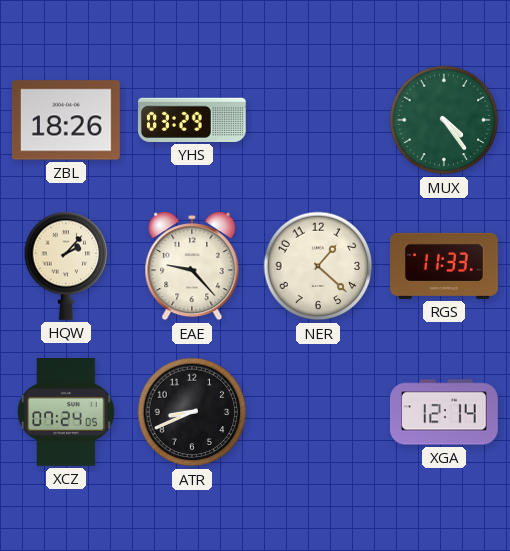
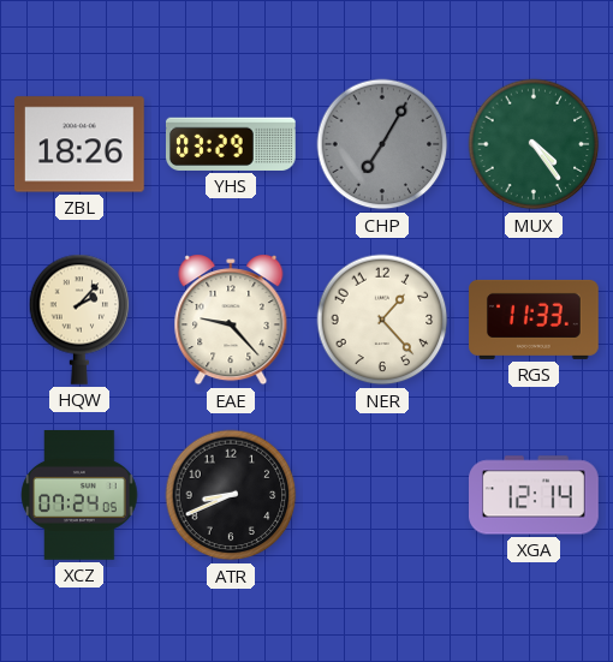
CHP: none -> 7:05 (382, 144)
NER: 1:22 -> 1:23 (382, 320)
